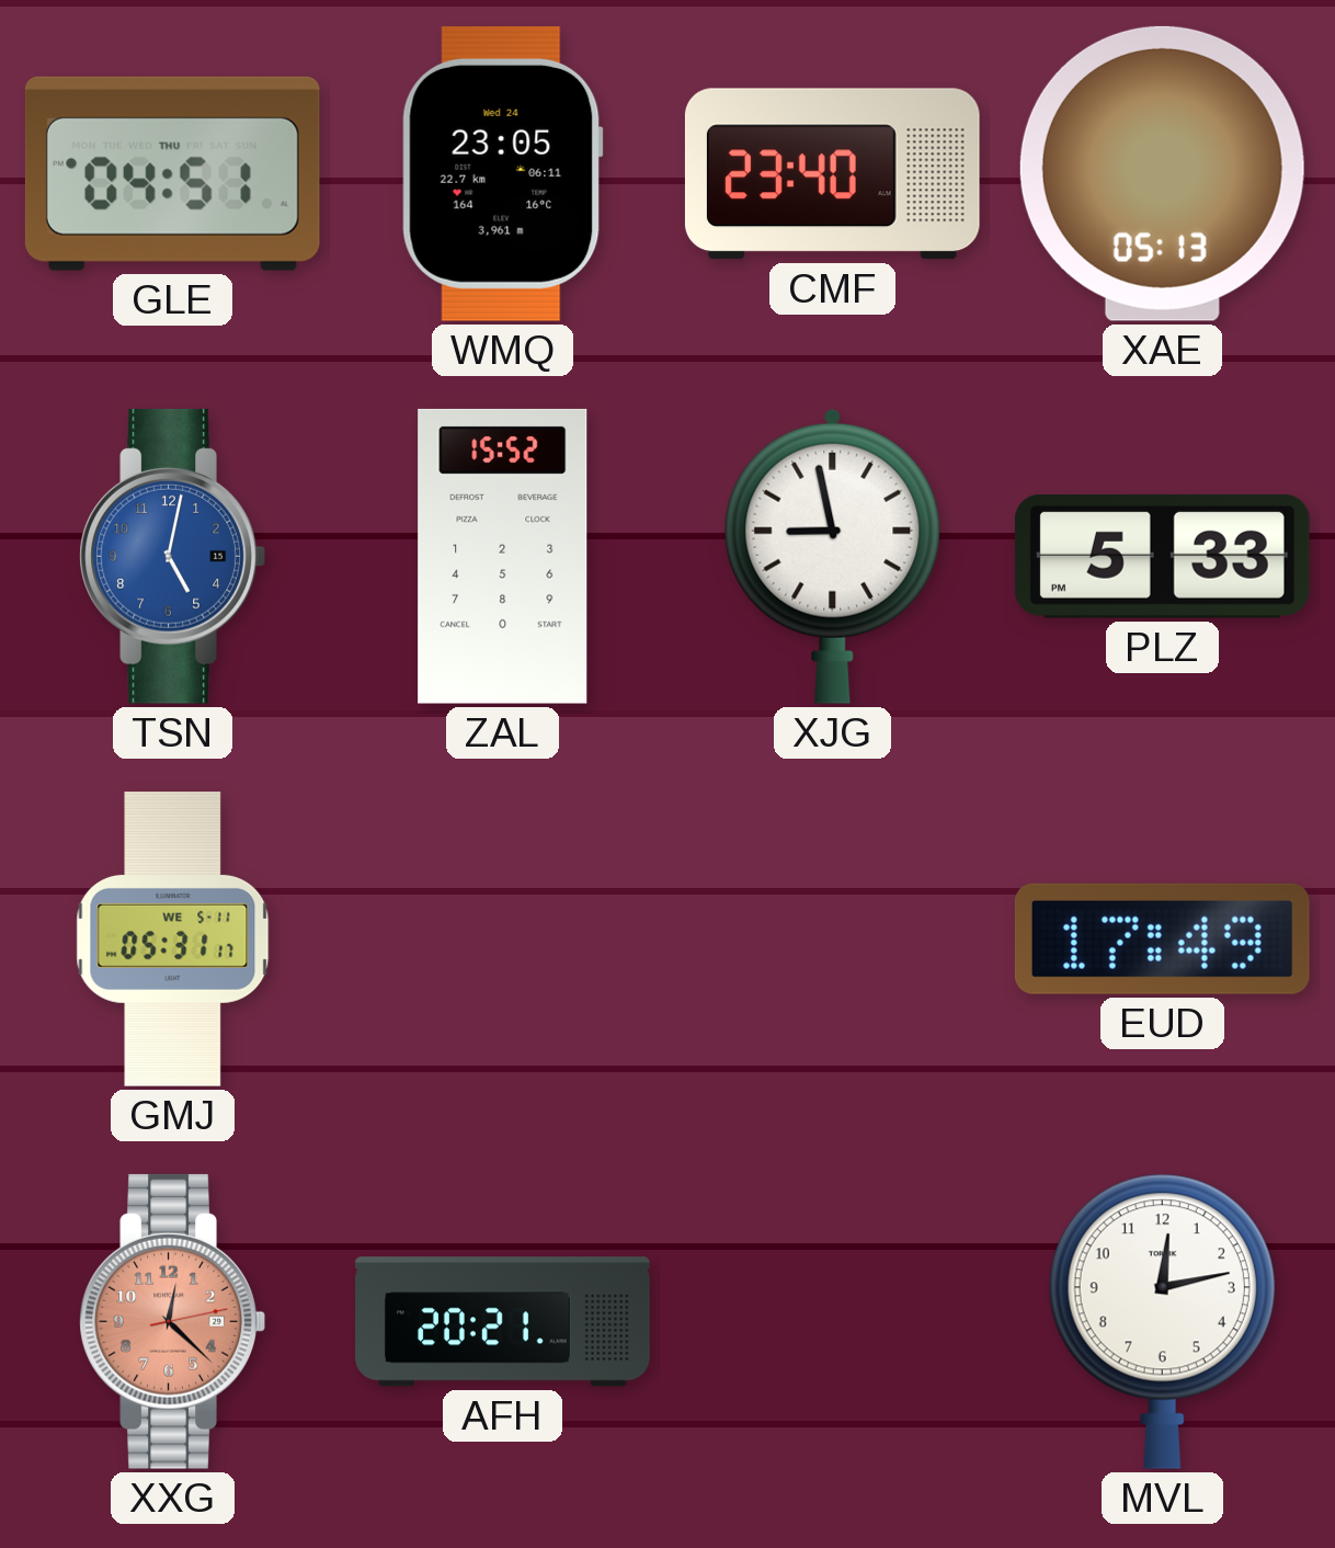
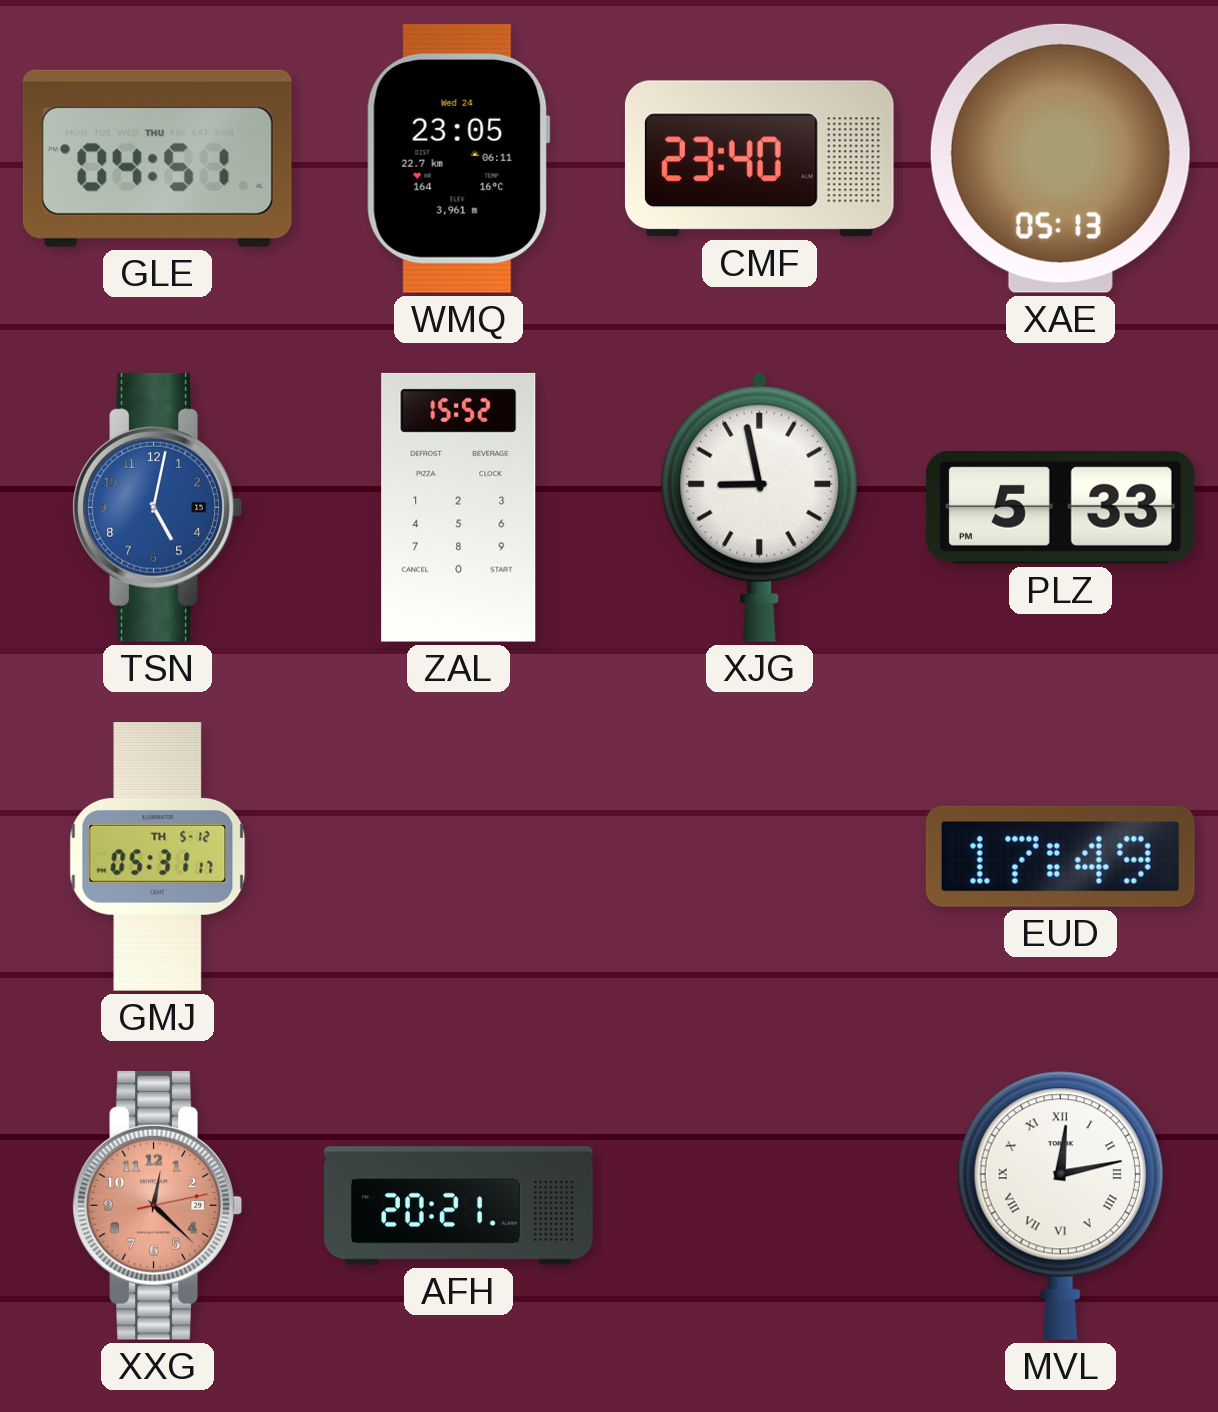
GMJ date: WE 5-11 -> TH 5-12 (158, 857)
MVL numerals: Arabic -> Roman (1060, 1205)
